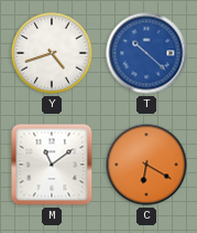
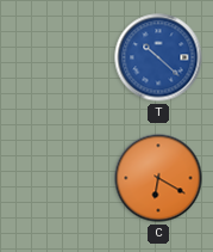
Y: 4:42 -> none (52, 53)
M: 11:09 -> none (52, 165)
